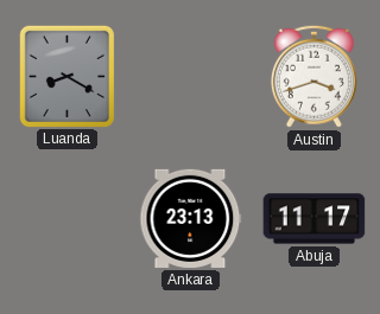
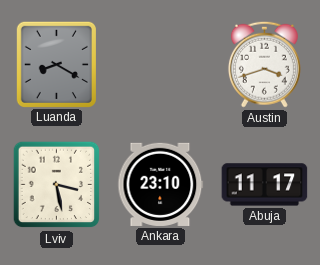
Lviv: none -> 3:28 (57, 185)
Ankara: 23:13 -> 23:10 (161, 184)
